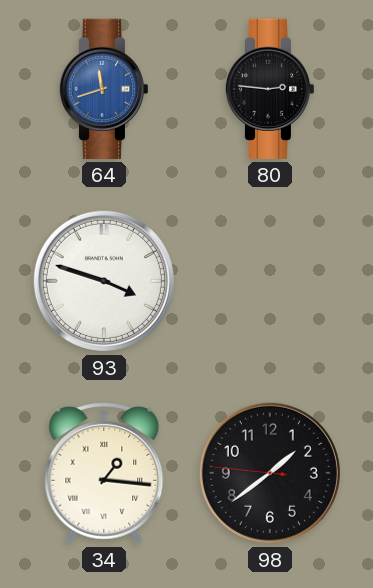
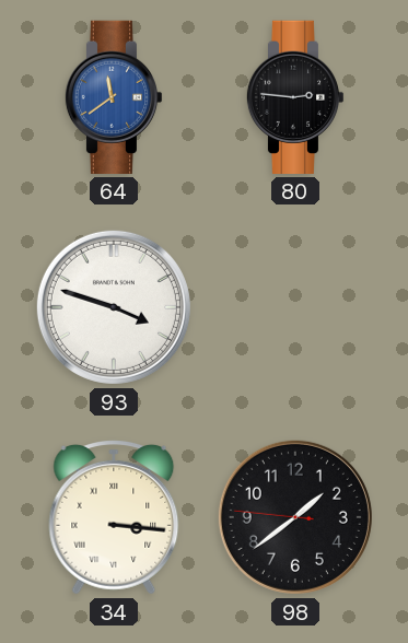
64: 11:42 -> 11:39 (114, 97)
34: 1:16 -> 3:16 (114, 518)
